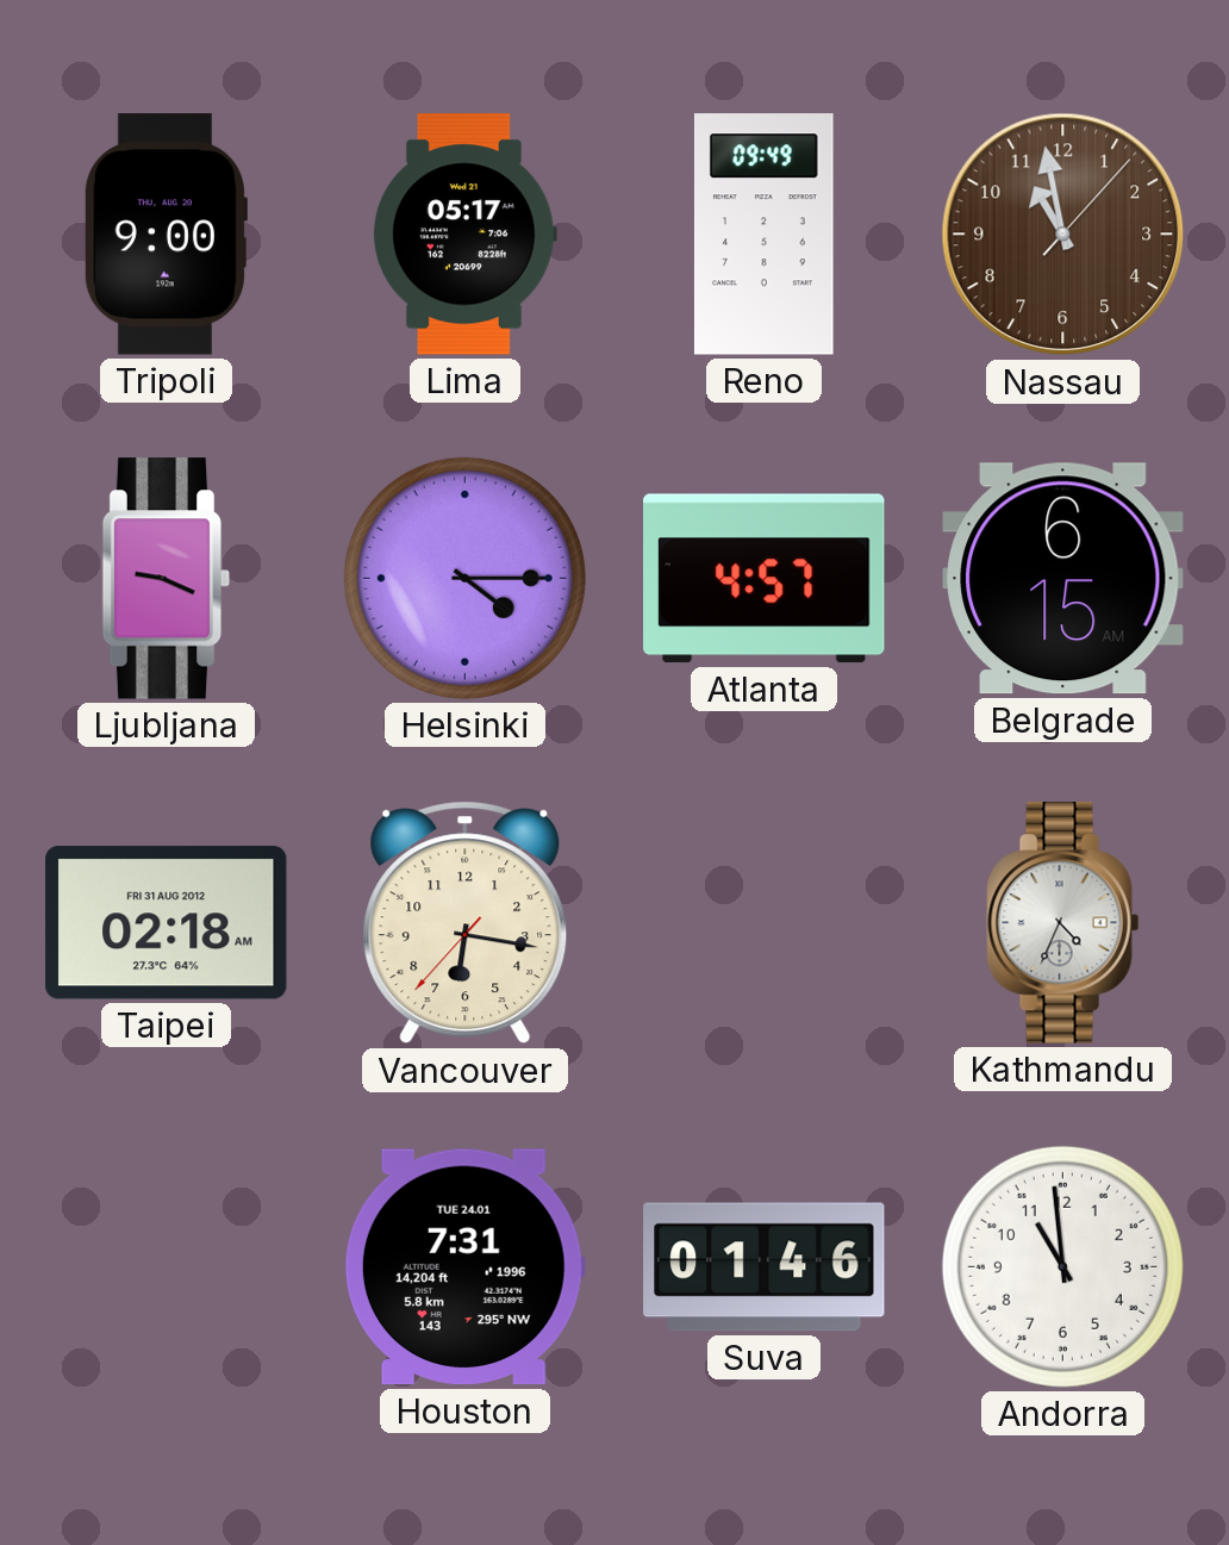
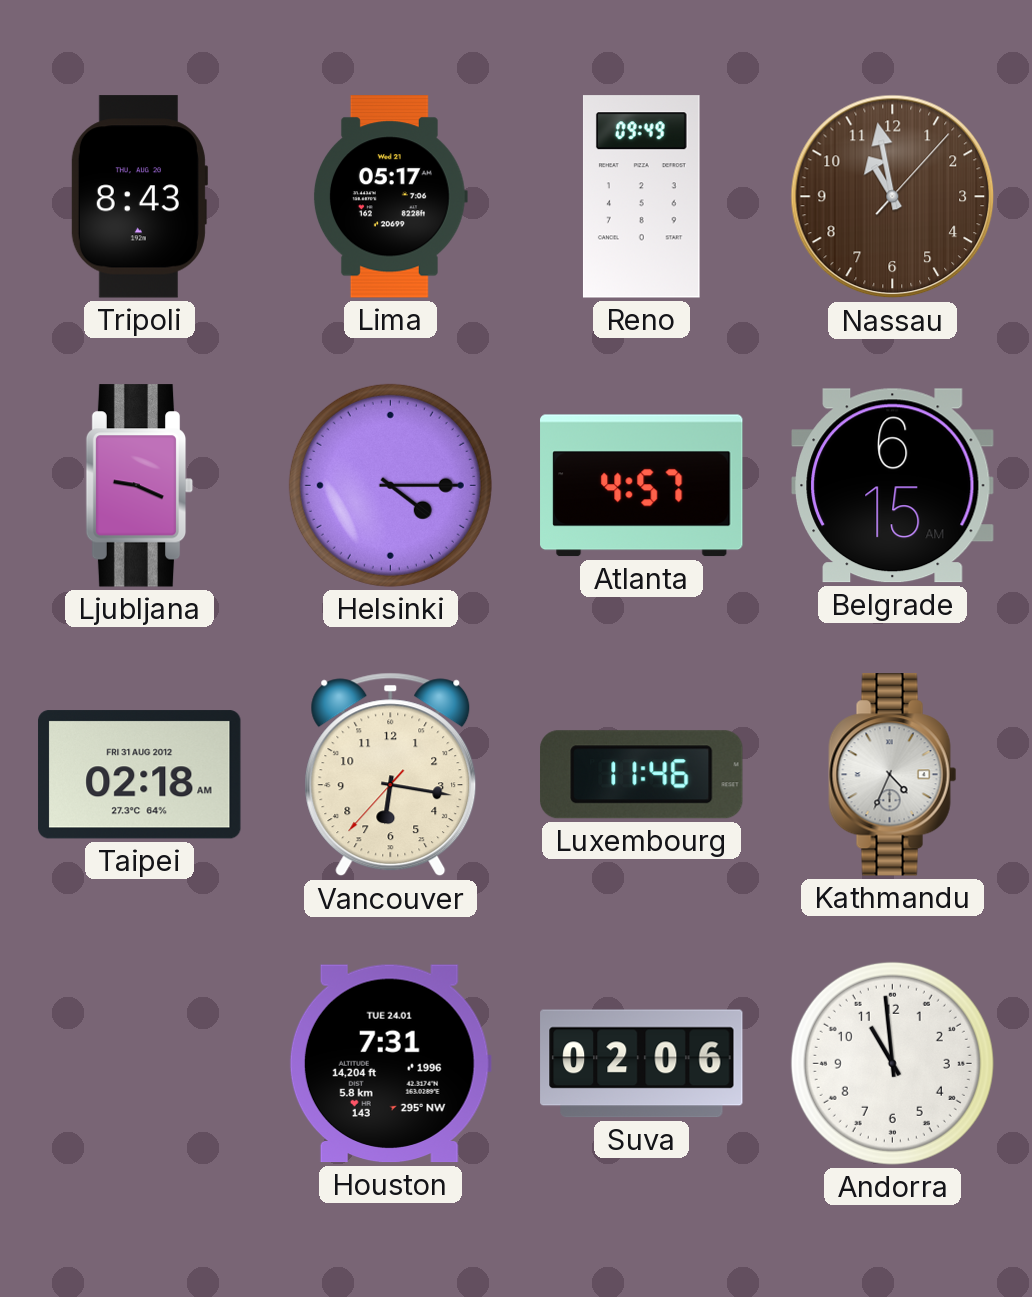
Tripoli: 9:00 -> 8:43 (139, 197)
Luxembourg: none -> 11:46 (642, 775)
Suva: 01:46 -> 02:06 (642, 1064)
